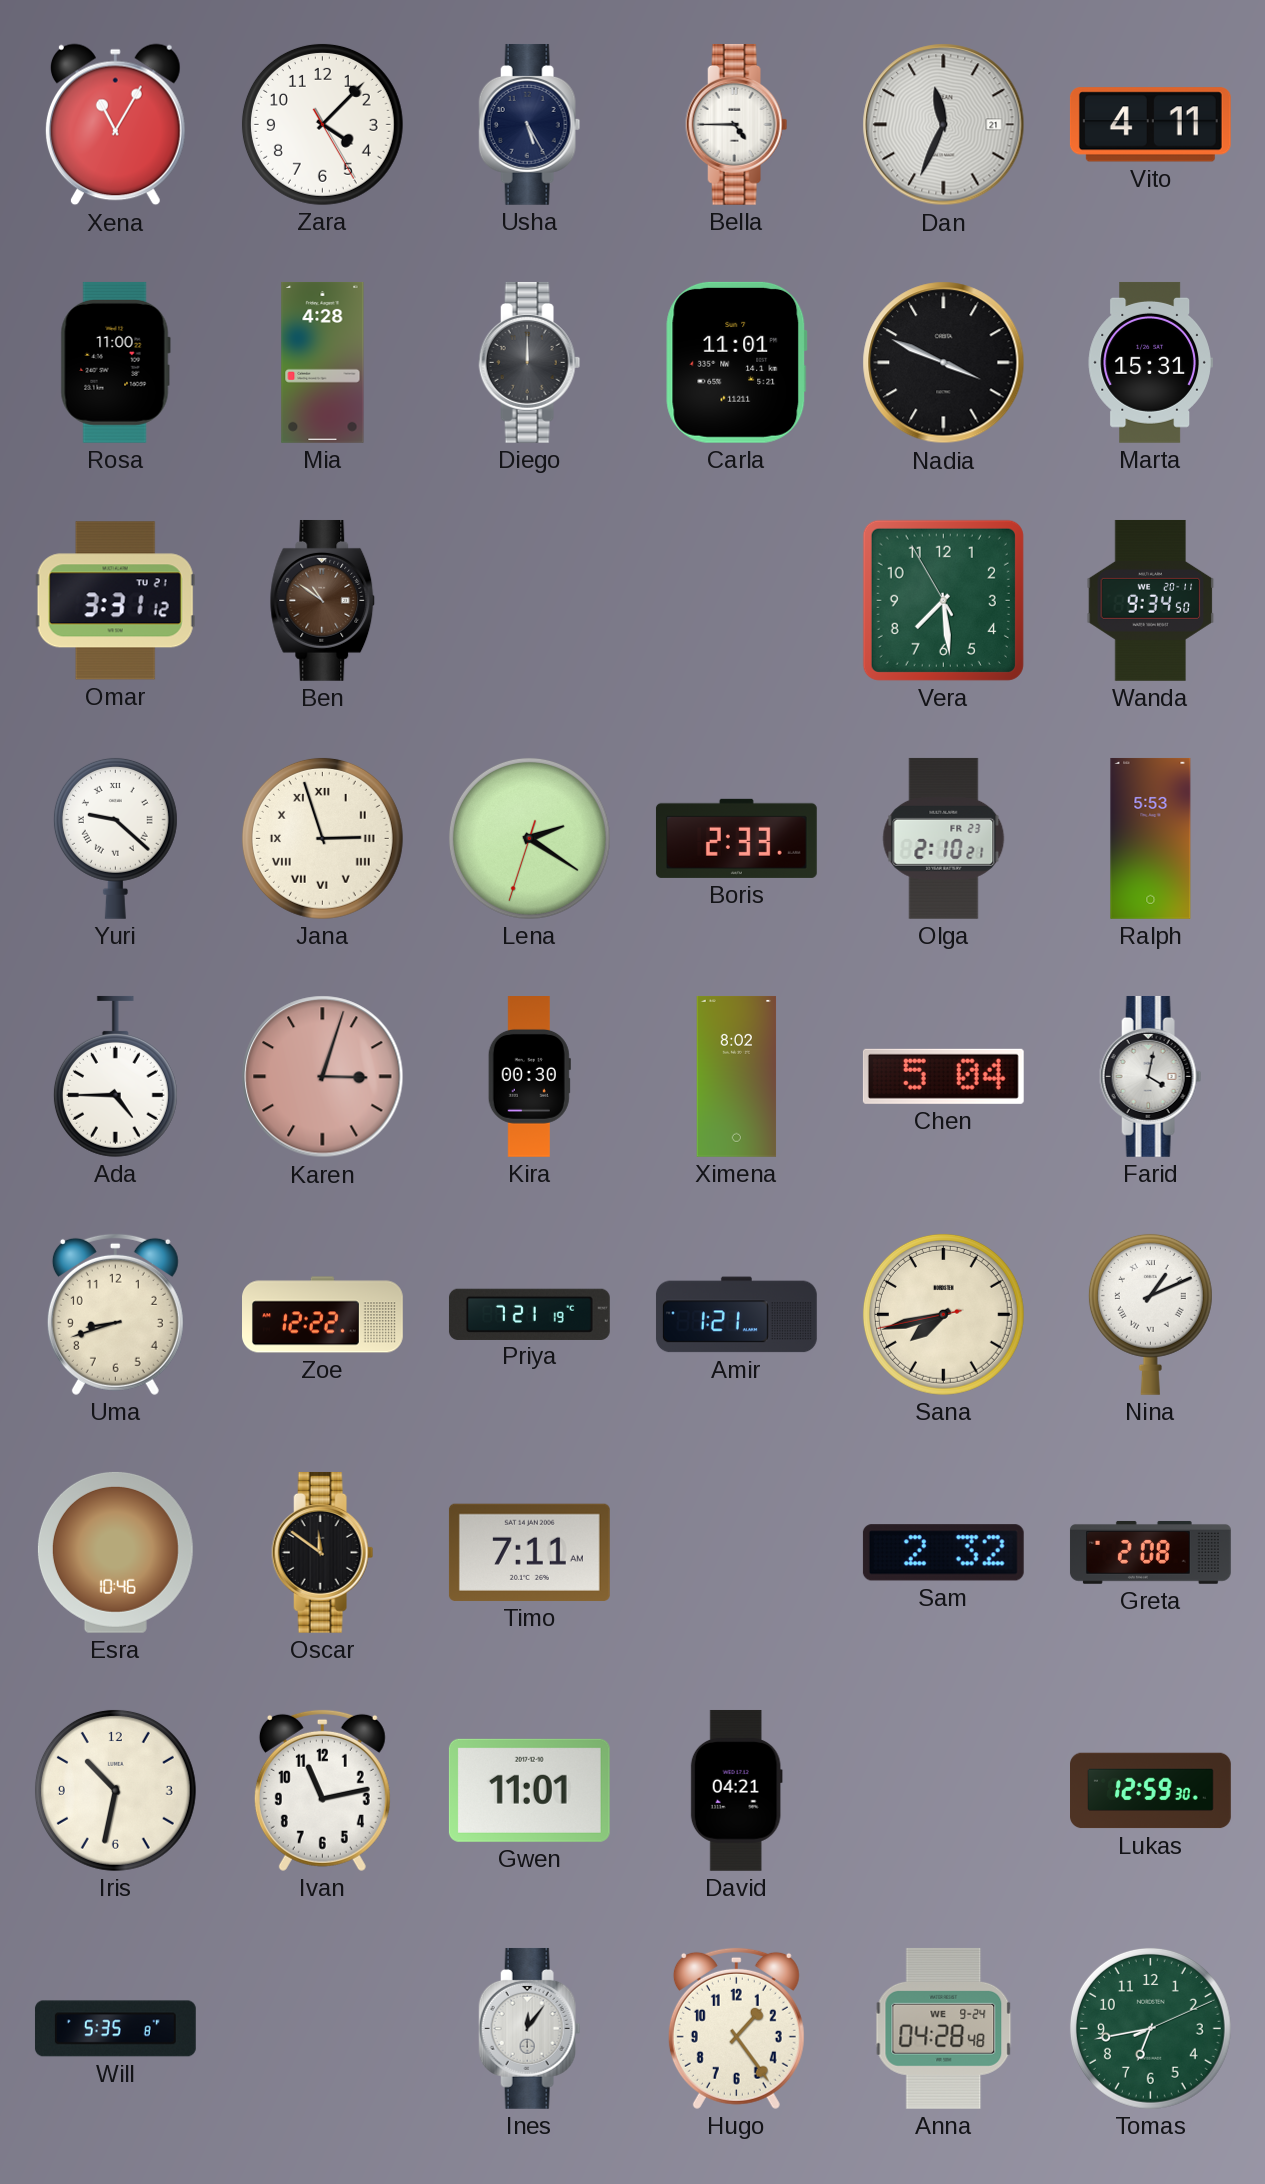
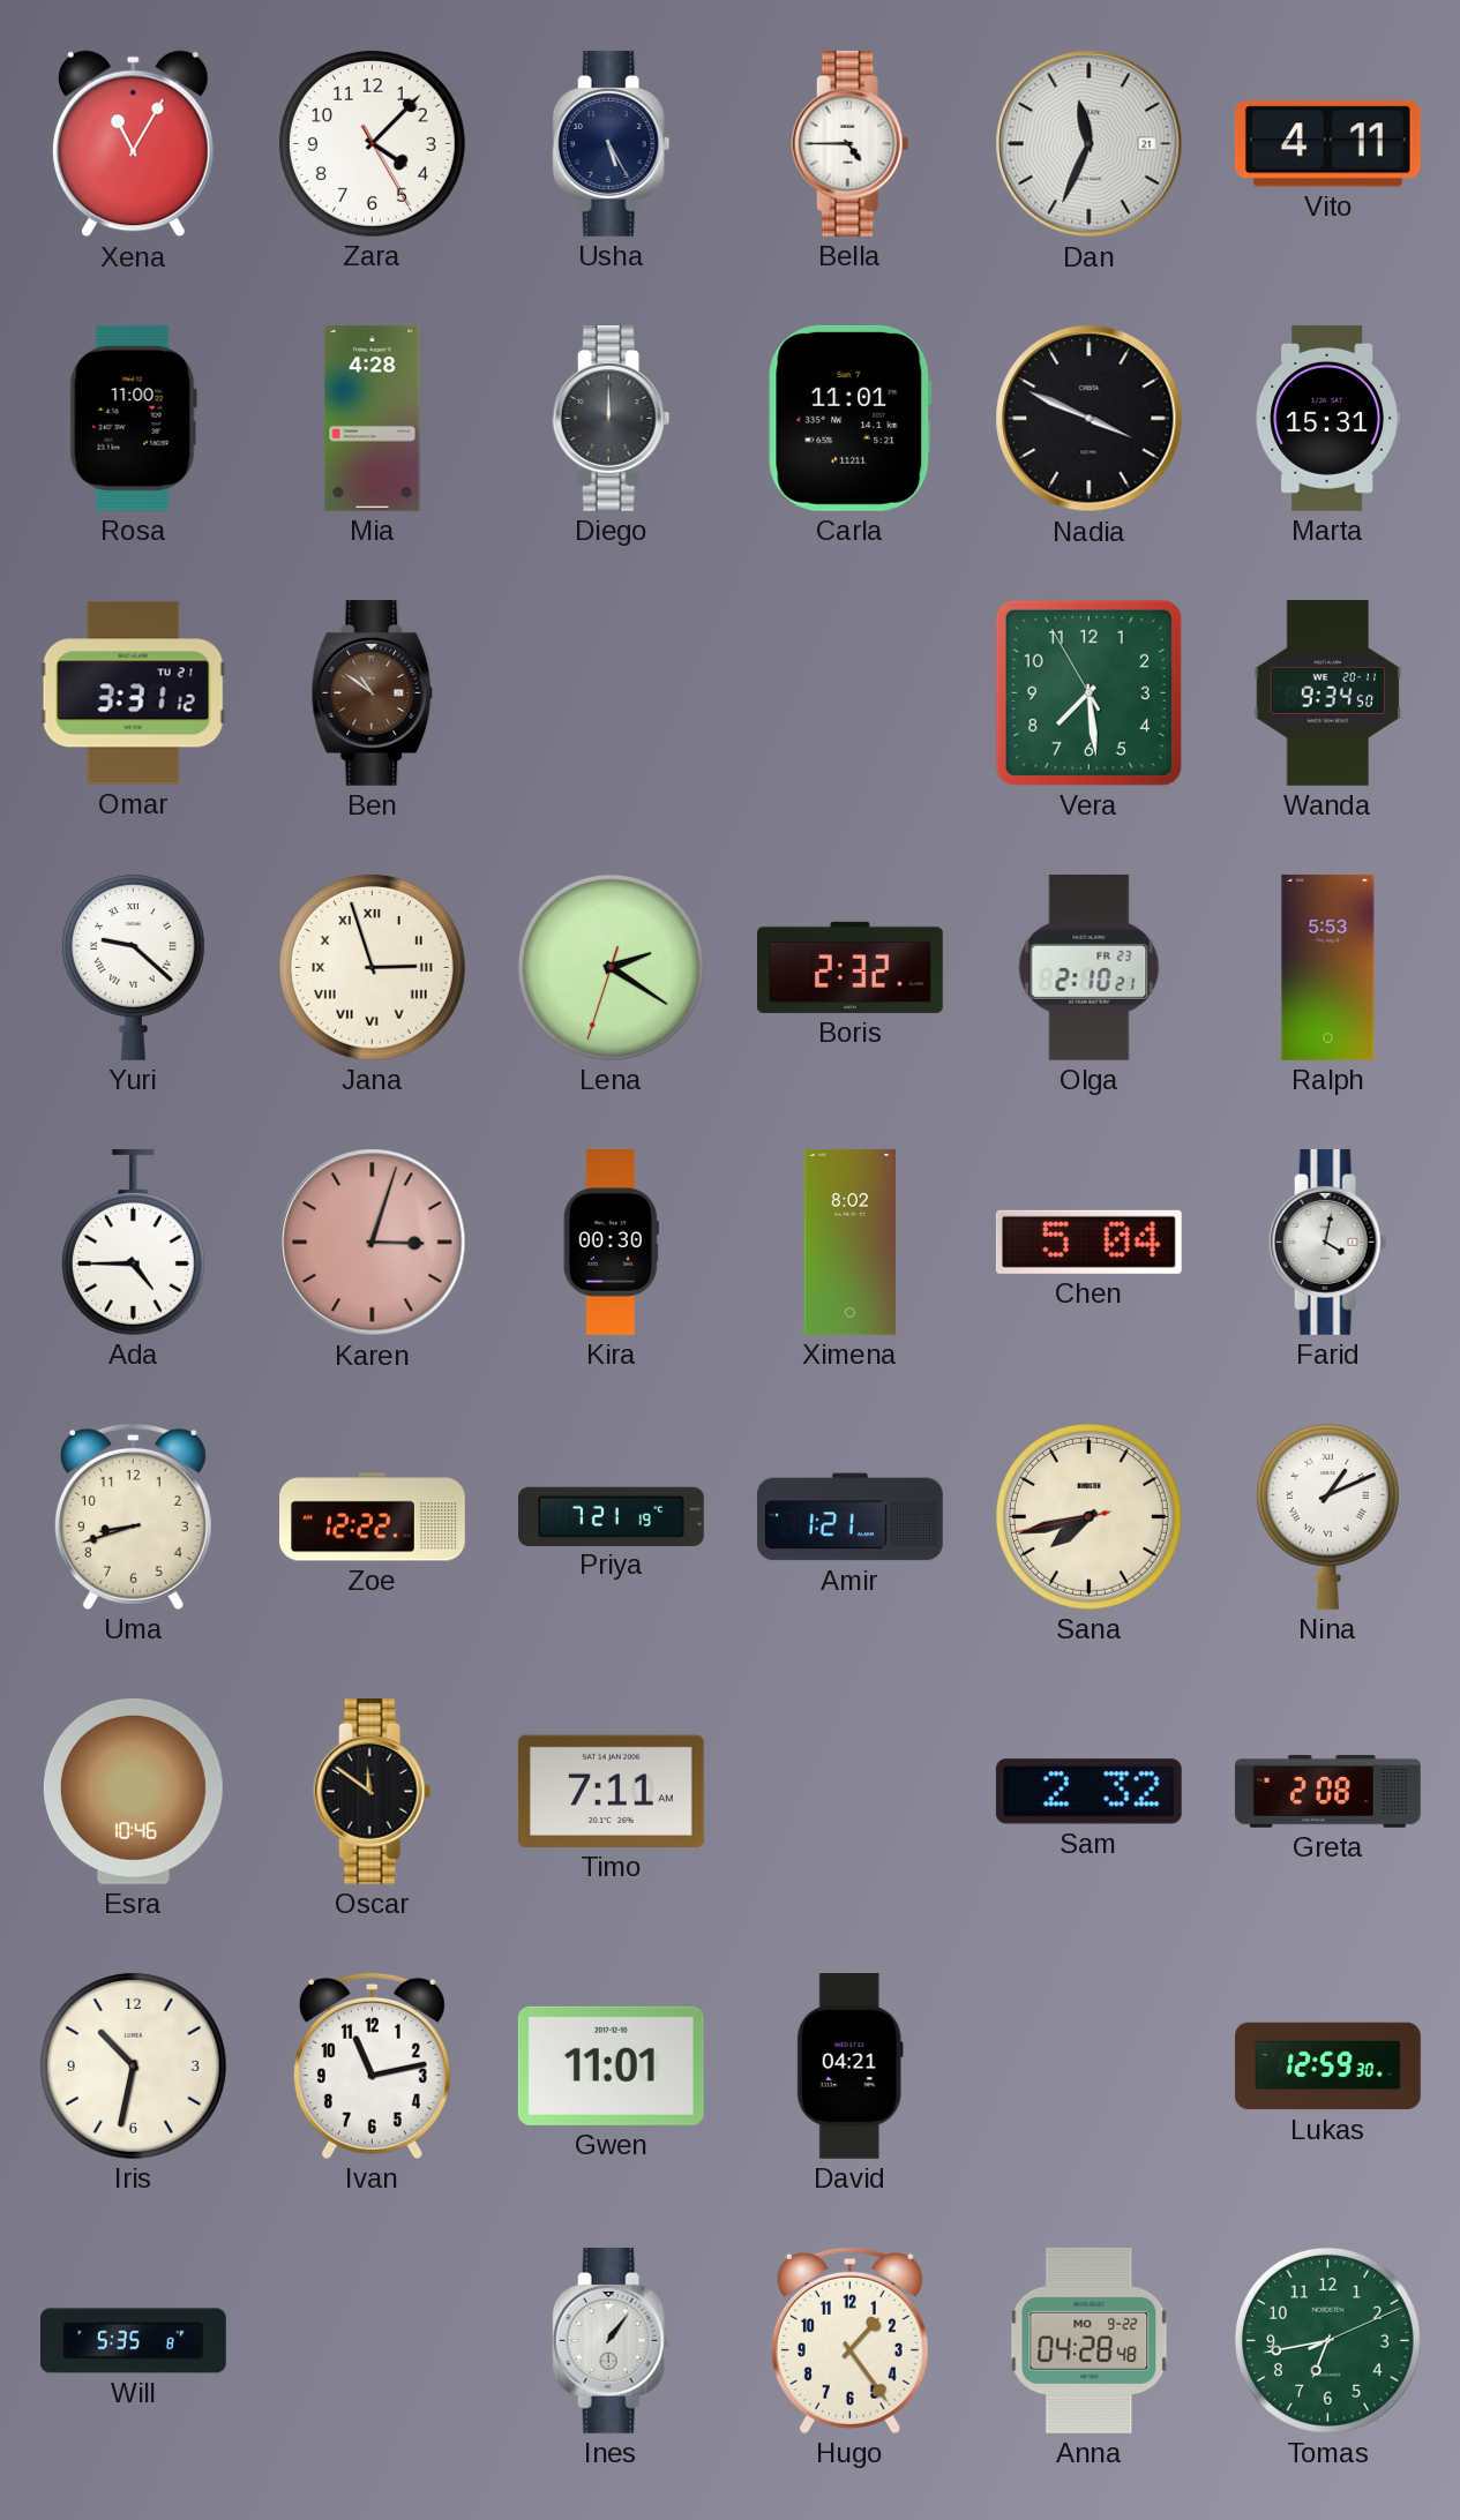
Boris: 2:33 -> 2:32 (849, 967)
Ines: 12:06 -> 1:06 (612, 2340)
Anna date: WE 9-24 -> MO 9-22 (1090, 2340)
